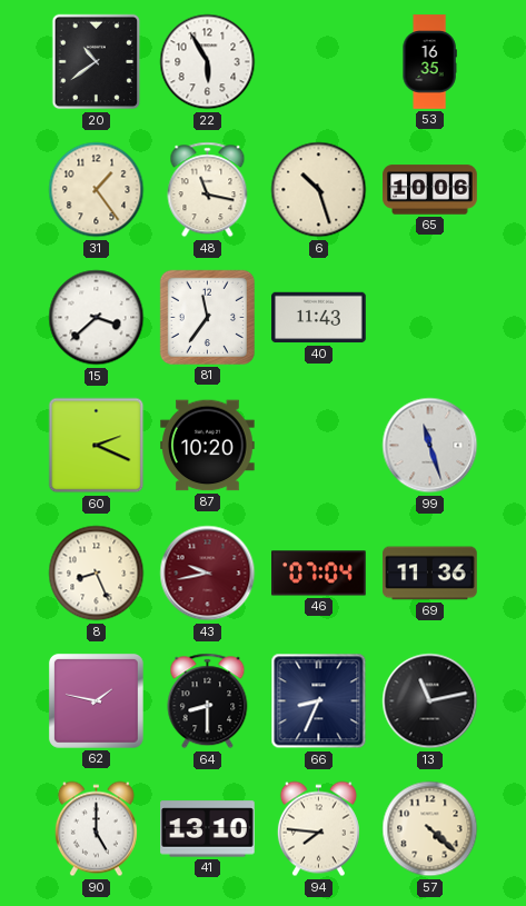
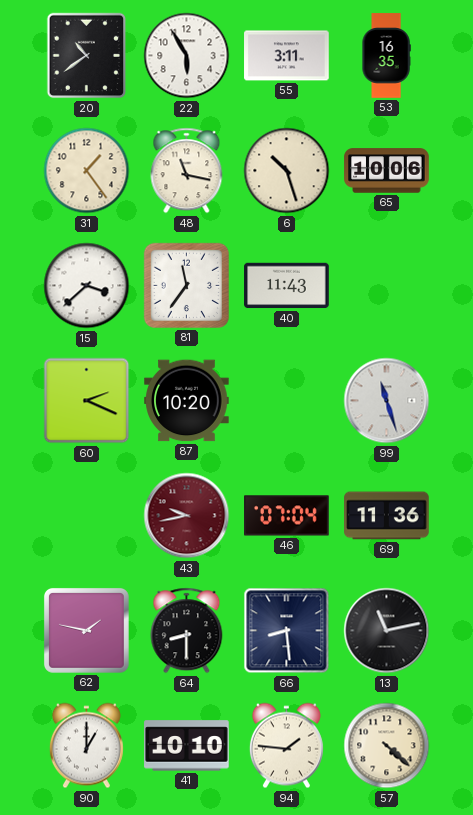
55: none -> 3:11 (287, 56)
8: 8:26 -> none (97, 574)
66: 8:34 -> 8:29 (287, 631)
90: 5:00 -> 1:00 (86, 746)
41: 13:10 -> 10:10 (187, 746)
94: 7:46 -> 1:46 (286, 746)
